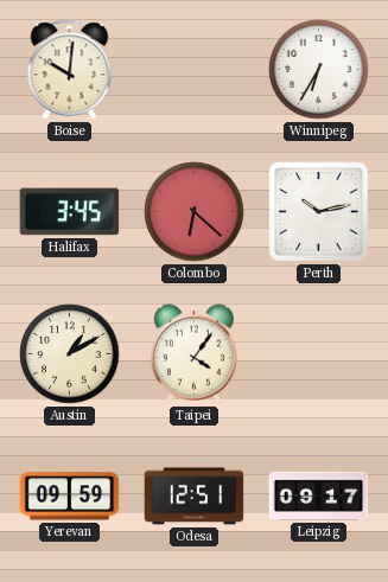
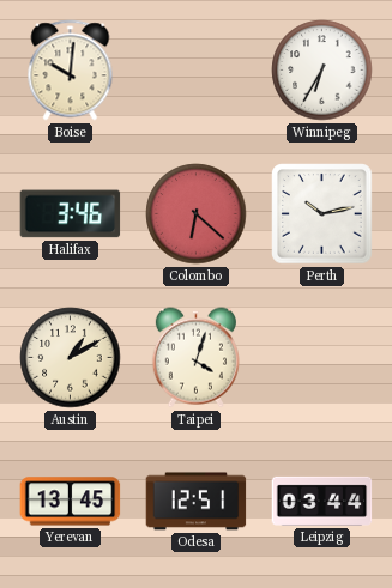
Halifax: 3:45 -> 3:46 (71, 214)
Taipei: 4:06 -> 4:03 (195, 358)
Yerevan: 09:59 -> 13:45 (71, 502)
Leipzig: 09:17 -> 03:44 (322, 501)
